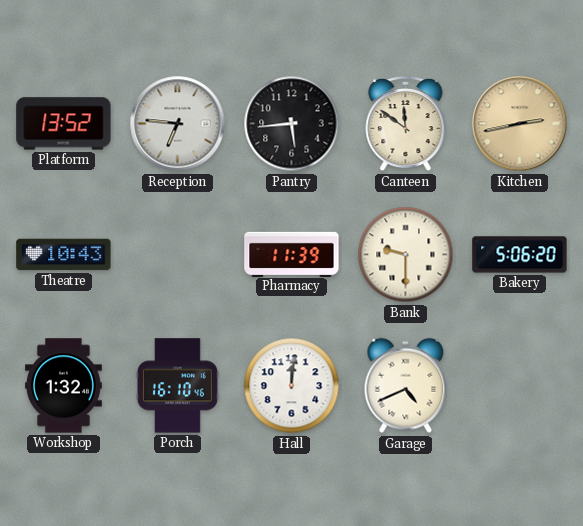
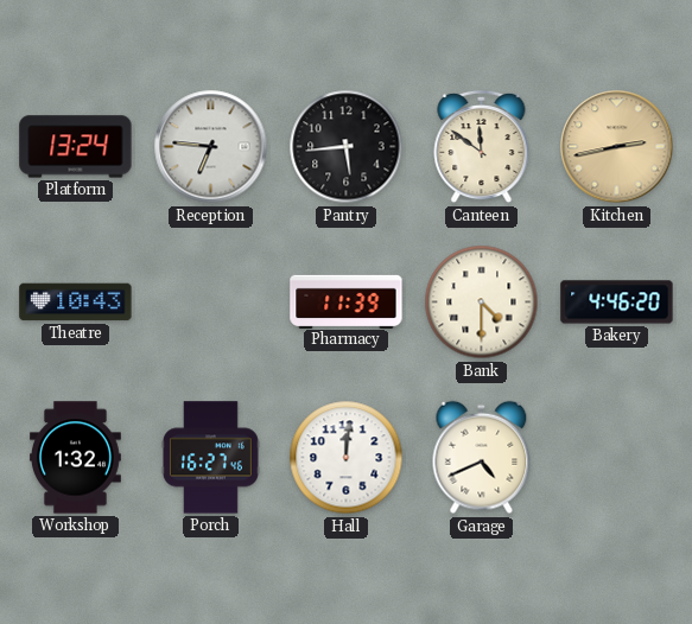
Platform: 13:52 -> 13:24 (76, 147)
Bank: 9:30 -> 4:30 (482, 303)
Bakery: 5:06 -> 4:46 (617, 303)
Porch: 16:10 -> 16:27 (210, 458)
